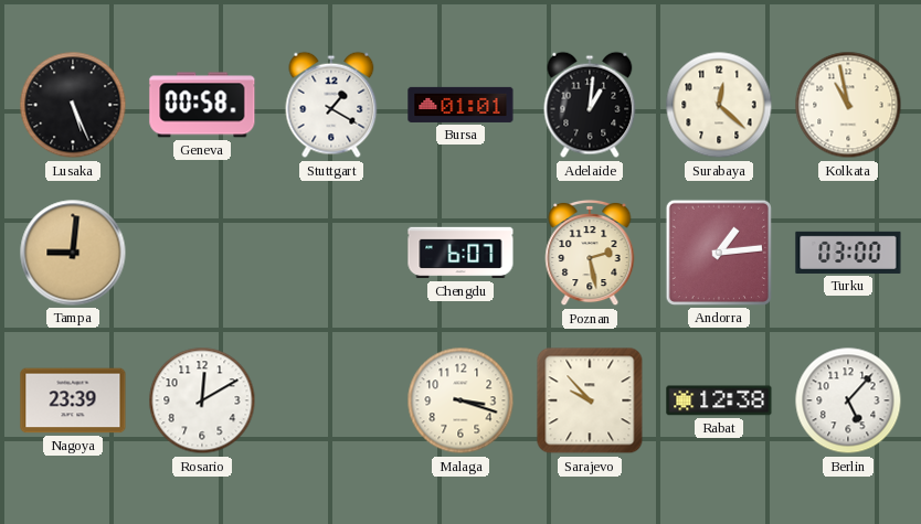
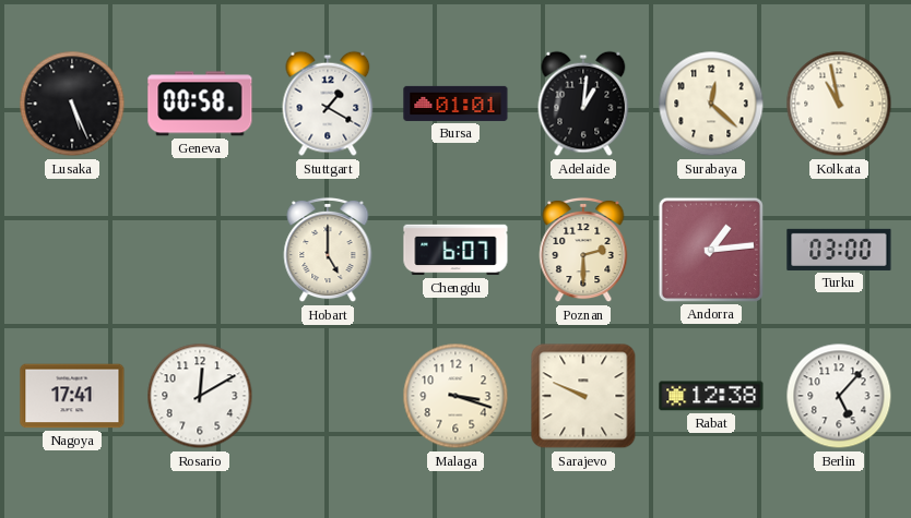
Tampa: 9:01 -> none (73, 253)
Hobart: none -> 5:00 (328, 250)
Poznan: 2:28 -> 2:30 (583, 250)
Nagoya: 23:39 -> 17:41 (72, 396)
Sarajevo: 9:53 -> 9:49 (583, 396)
